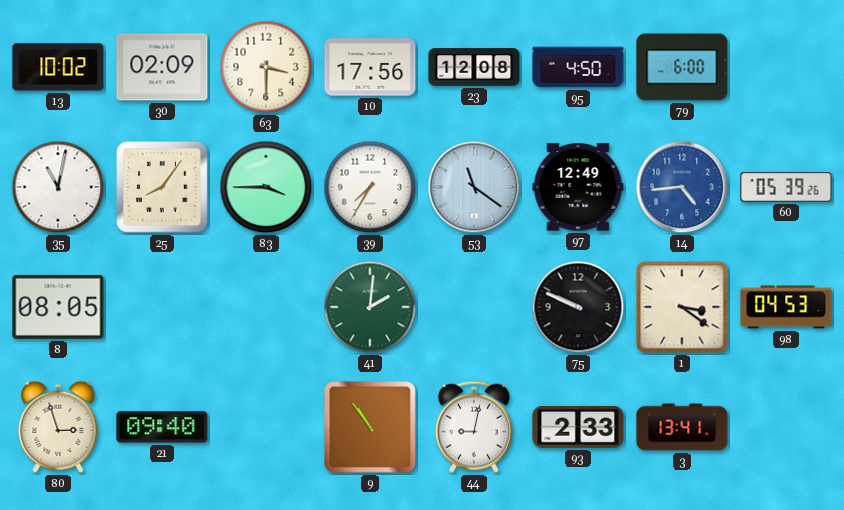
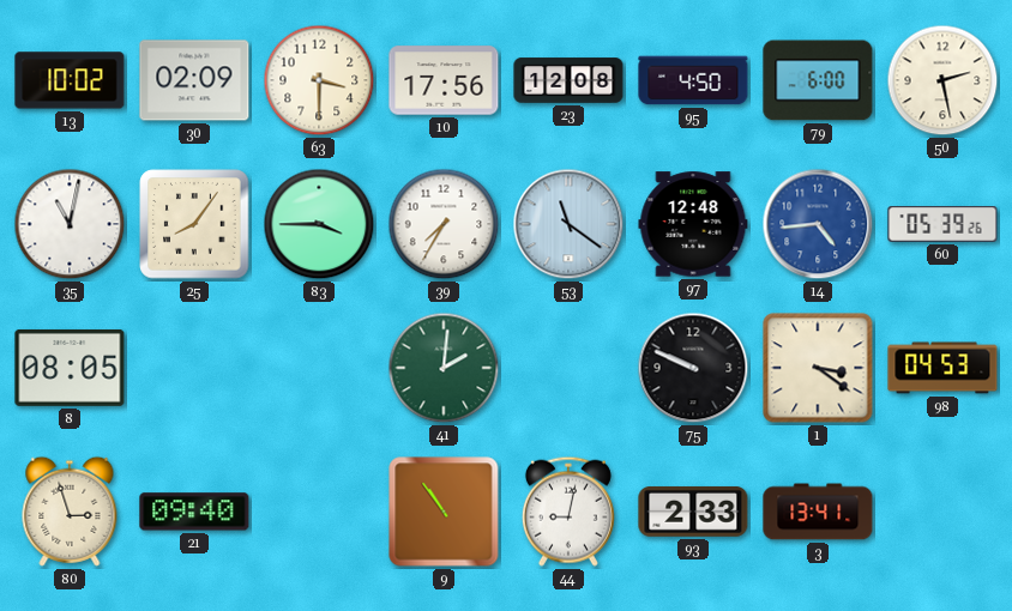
50: none -> 2:28 (942, 80)
97: 12:49 -> 12:48 (693, 224)
